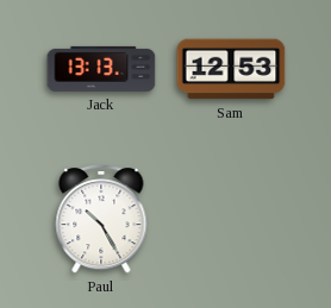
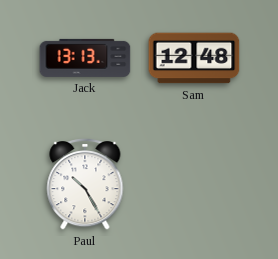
Sam: 12:53 -> 12:48 (194, 58)
